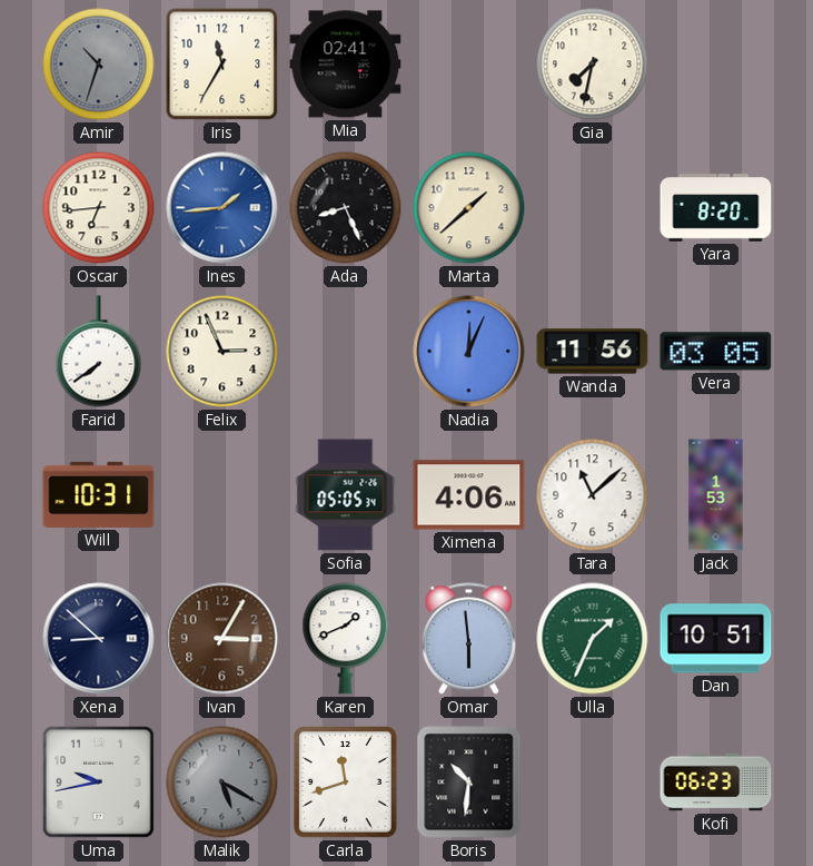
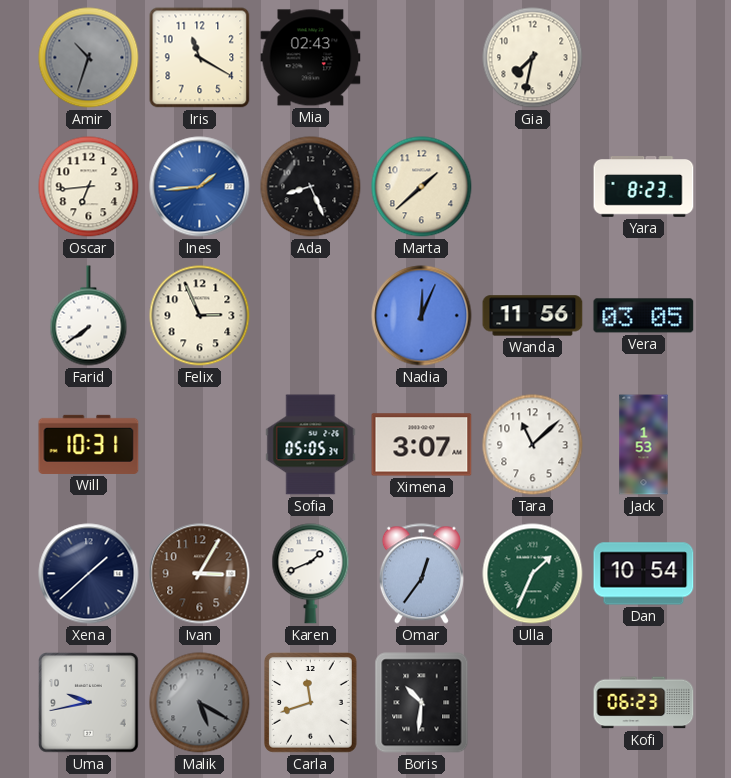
Iris: 11:35 -> 11:20 (200, 58)
Mia: 02:41 -> 02:43 (311, 58)
Yara: 8:20 -> 8:23 (644, 187)
Ximena: 4:06 -> 3:07 (422, 445)
Xena: 8:52 -> 1:38 (89, 574)
Omar: 5:59 -> 12:36 (421, 574)
Dan: 10:51 -> 10:54 (644, 574)
